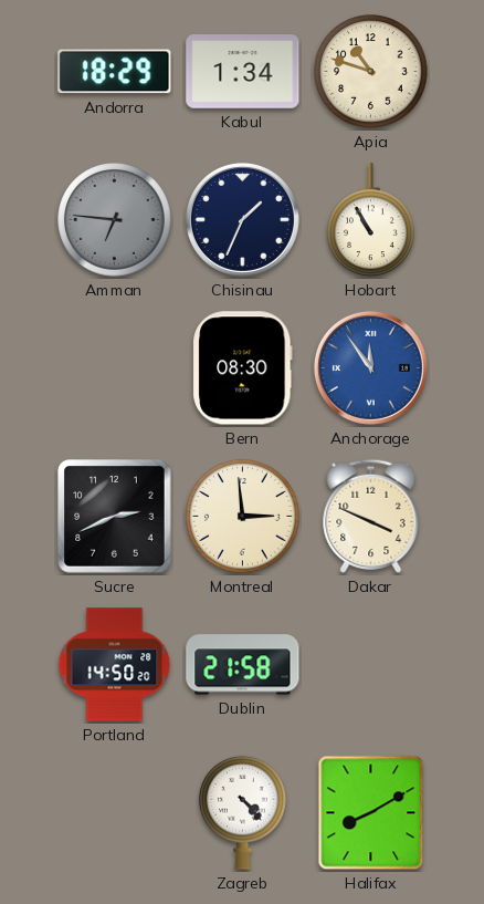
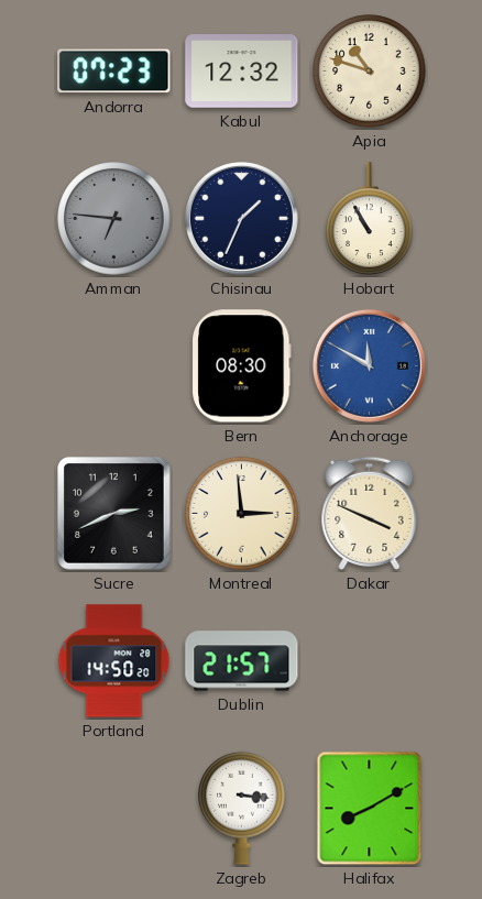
Andorra: 18:29 -> 07:23 (114, 72)
Kabul: 1:34 -> 12:32 (242, 72)
Anchorage: 11:54 -> 11:50 (369, 365)
Dublin: 21:58 -> 21:57 (242, 661)
Zagreb: 4:23 -> 3:16 (242, 808)
